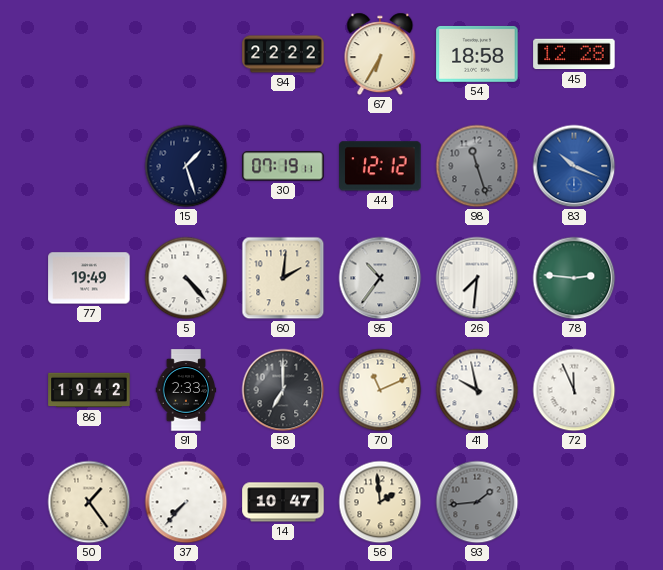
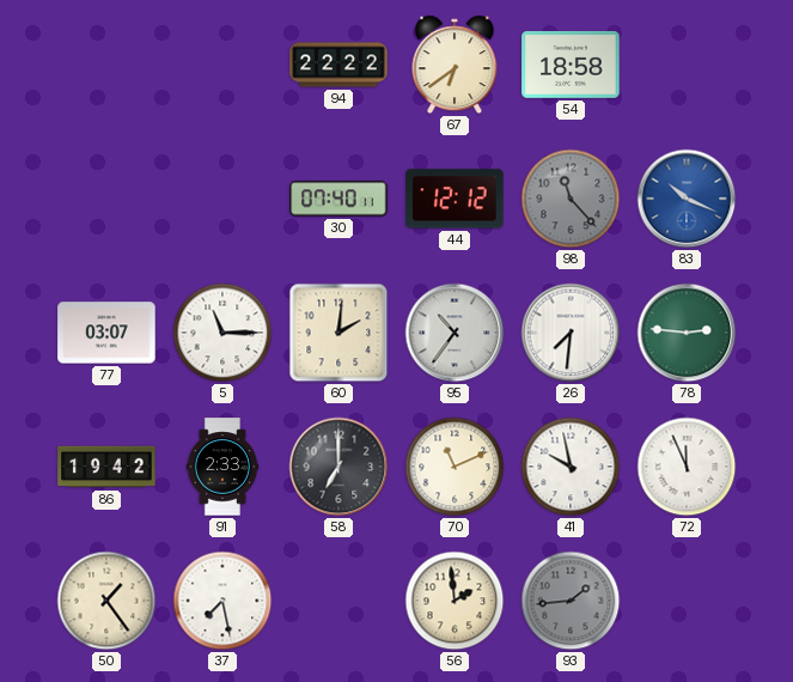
67: 6:35 -> 6:39 (455, 65)
45: 12:28 -> none (574, 54)
15: 1:27 -> none (186, 166)
30: 07:19 -> 07:40 (338, 199)
98: 11:27 -> 11:23 (571, 199)
77: 19:49 -> 03:07 (106, 333)
5: 4:23 -> 11:15 (222, 333)
37: 7:37 -> 7:28 (222, 601)
14: 10:47 -> none (283, 502)
